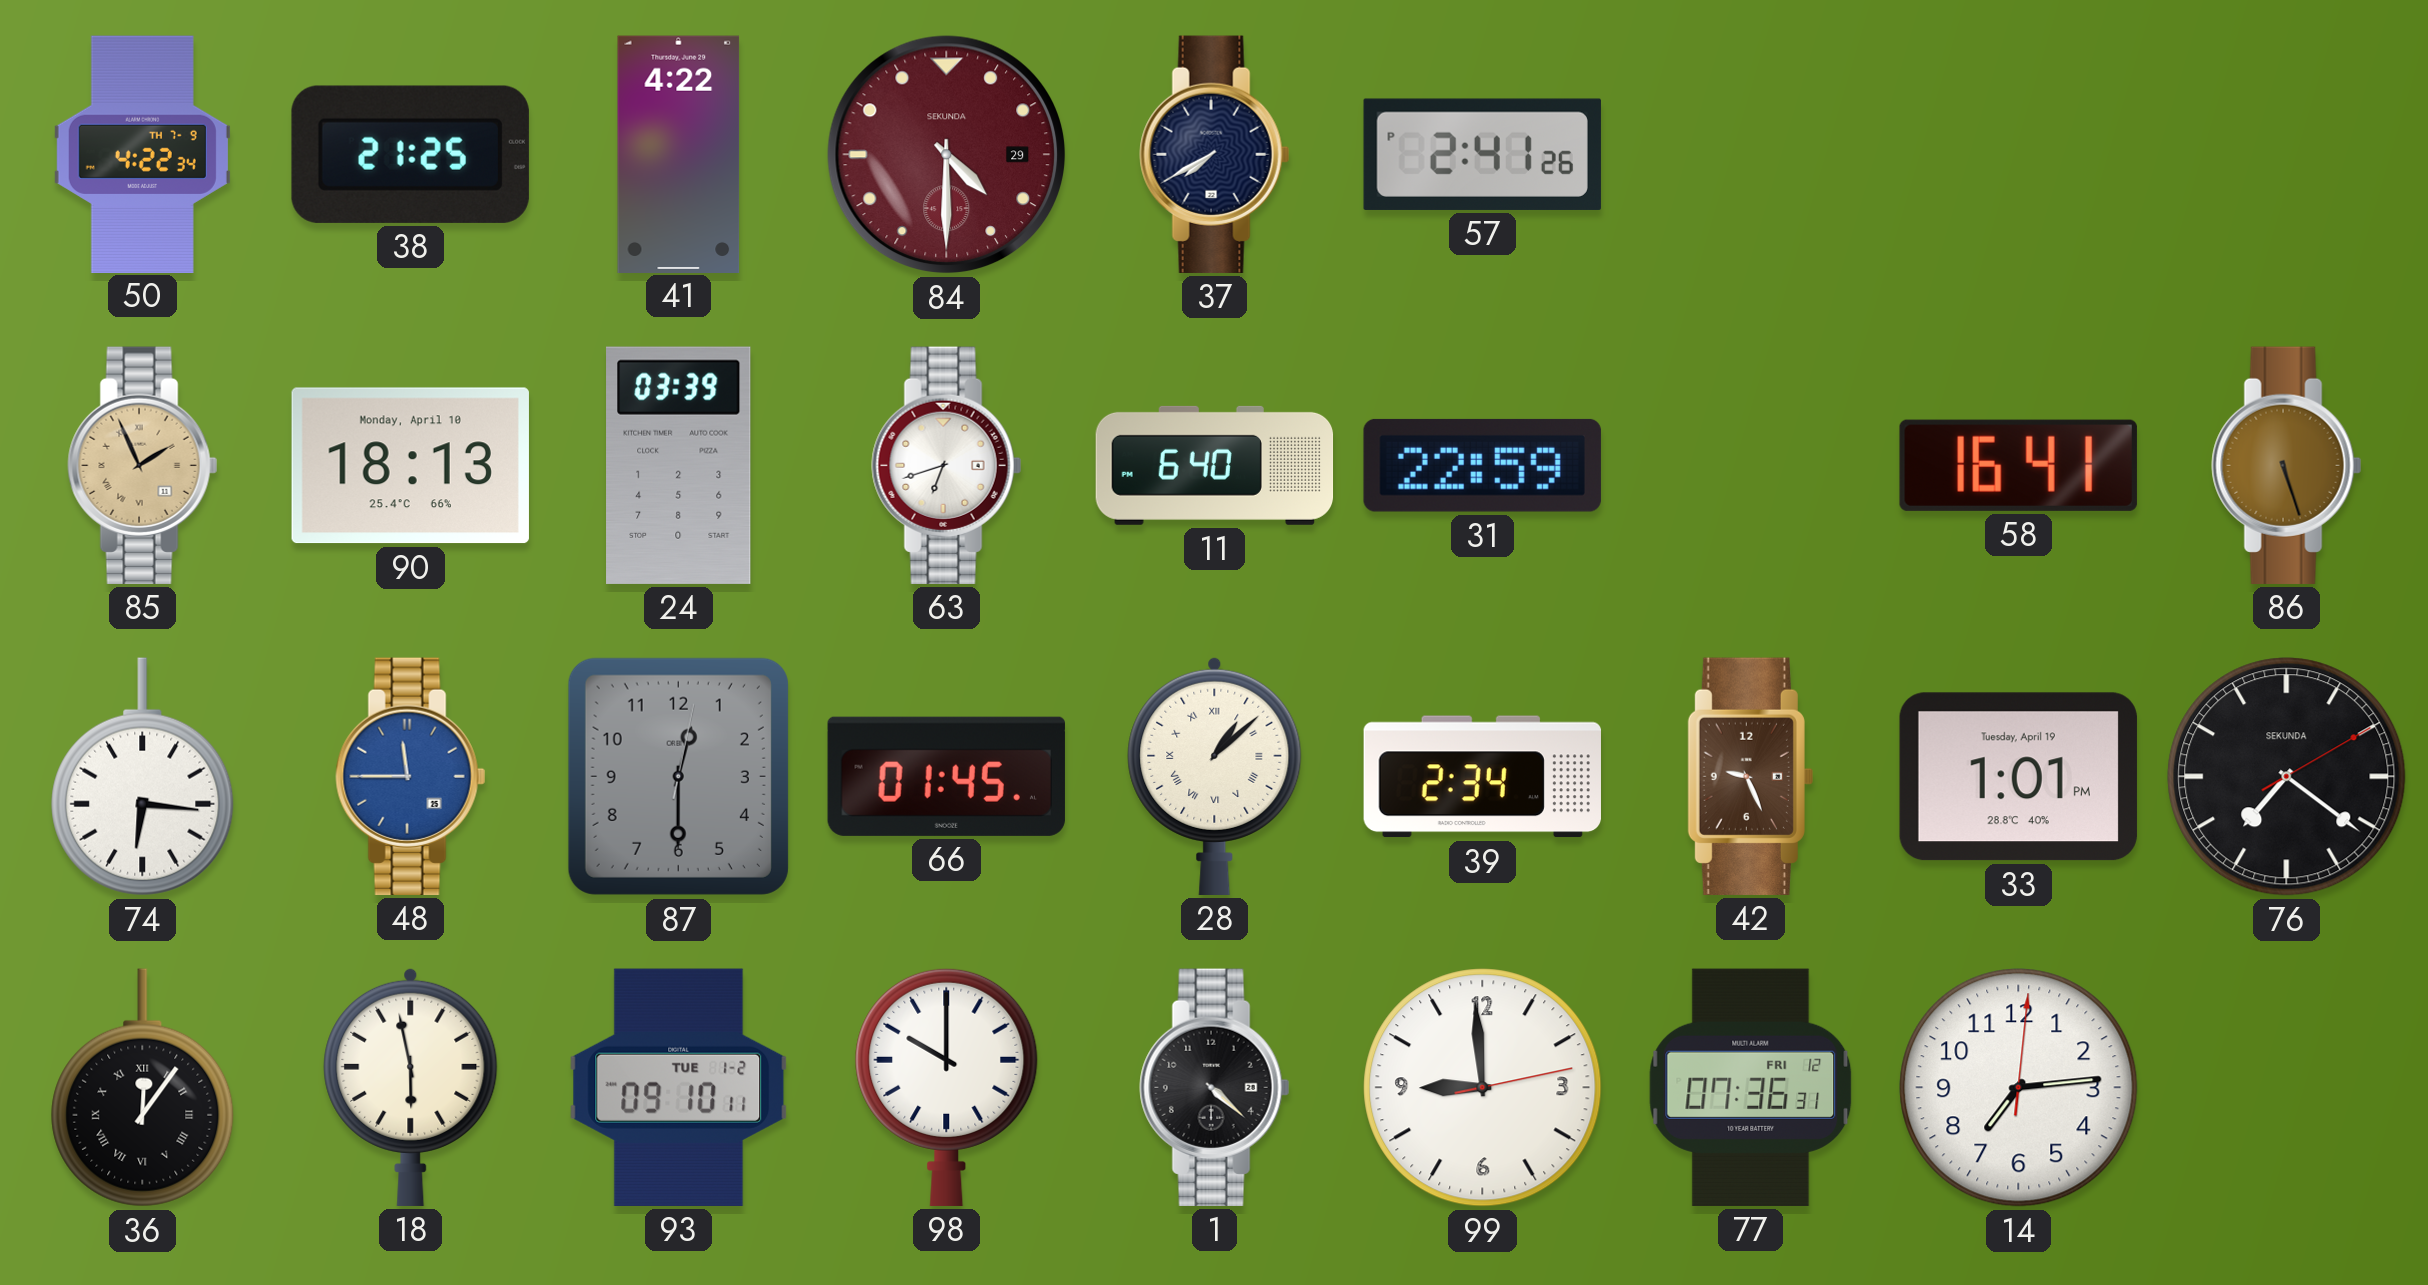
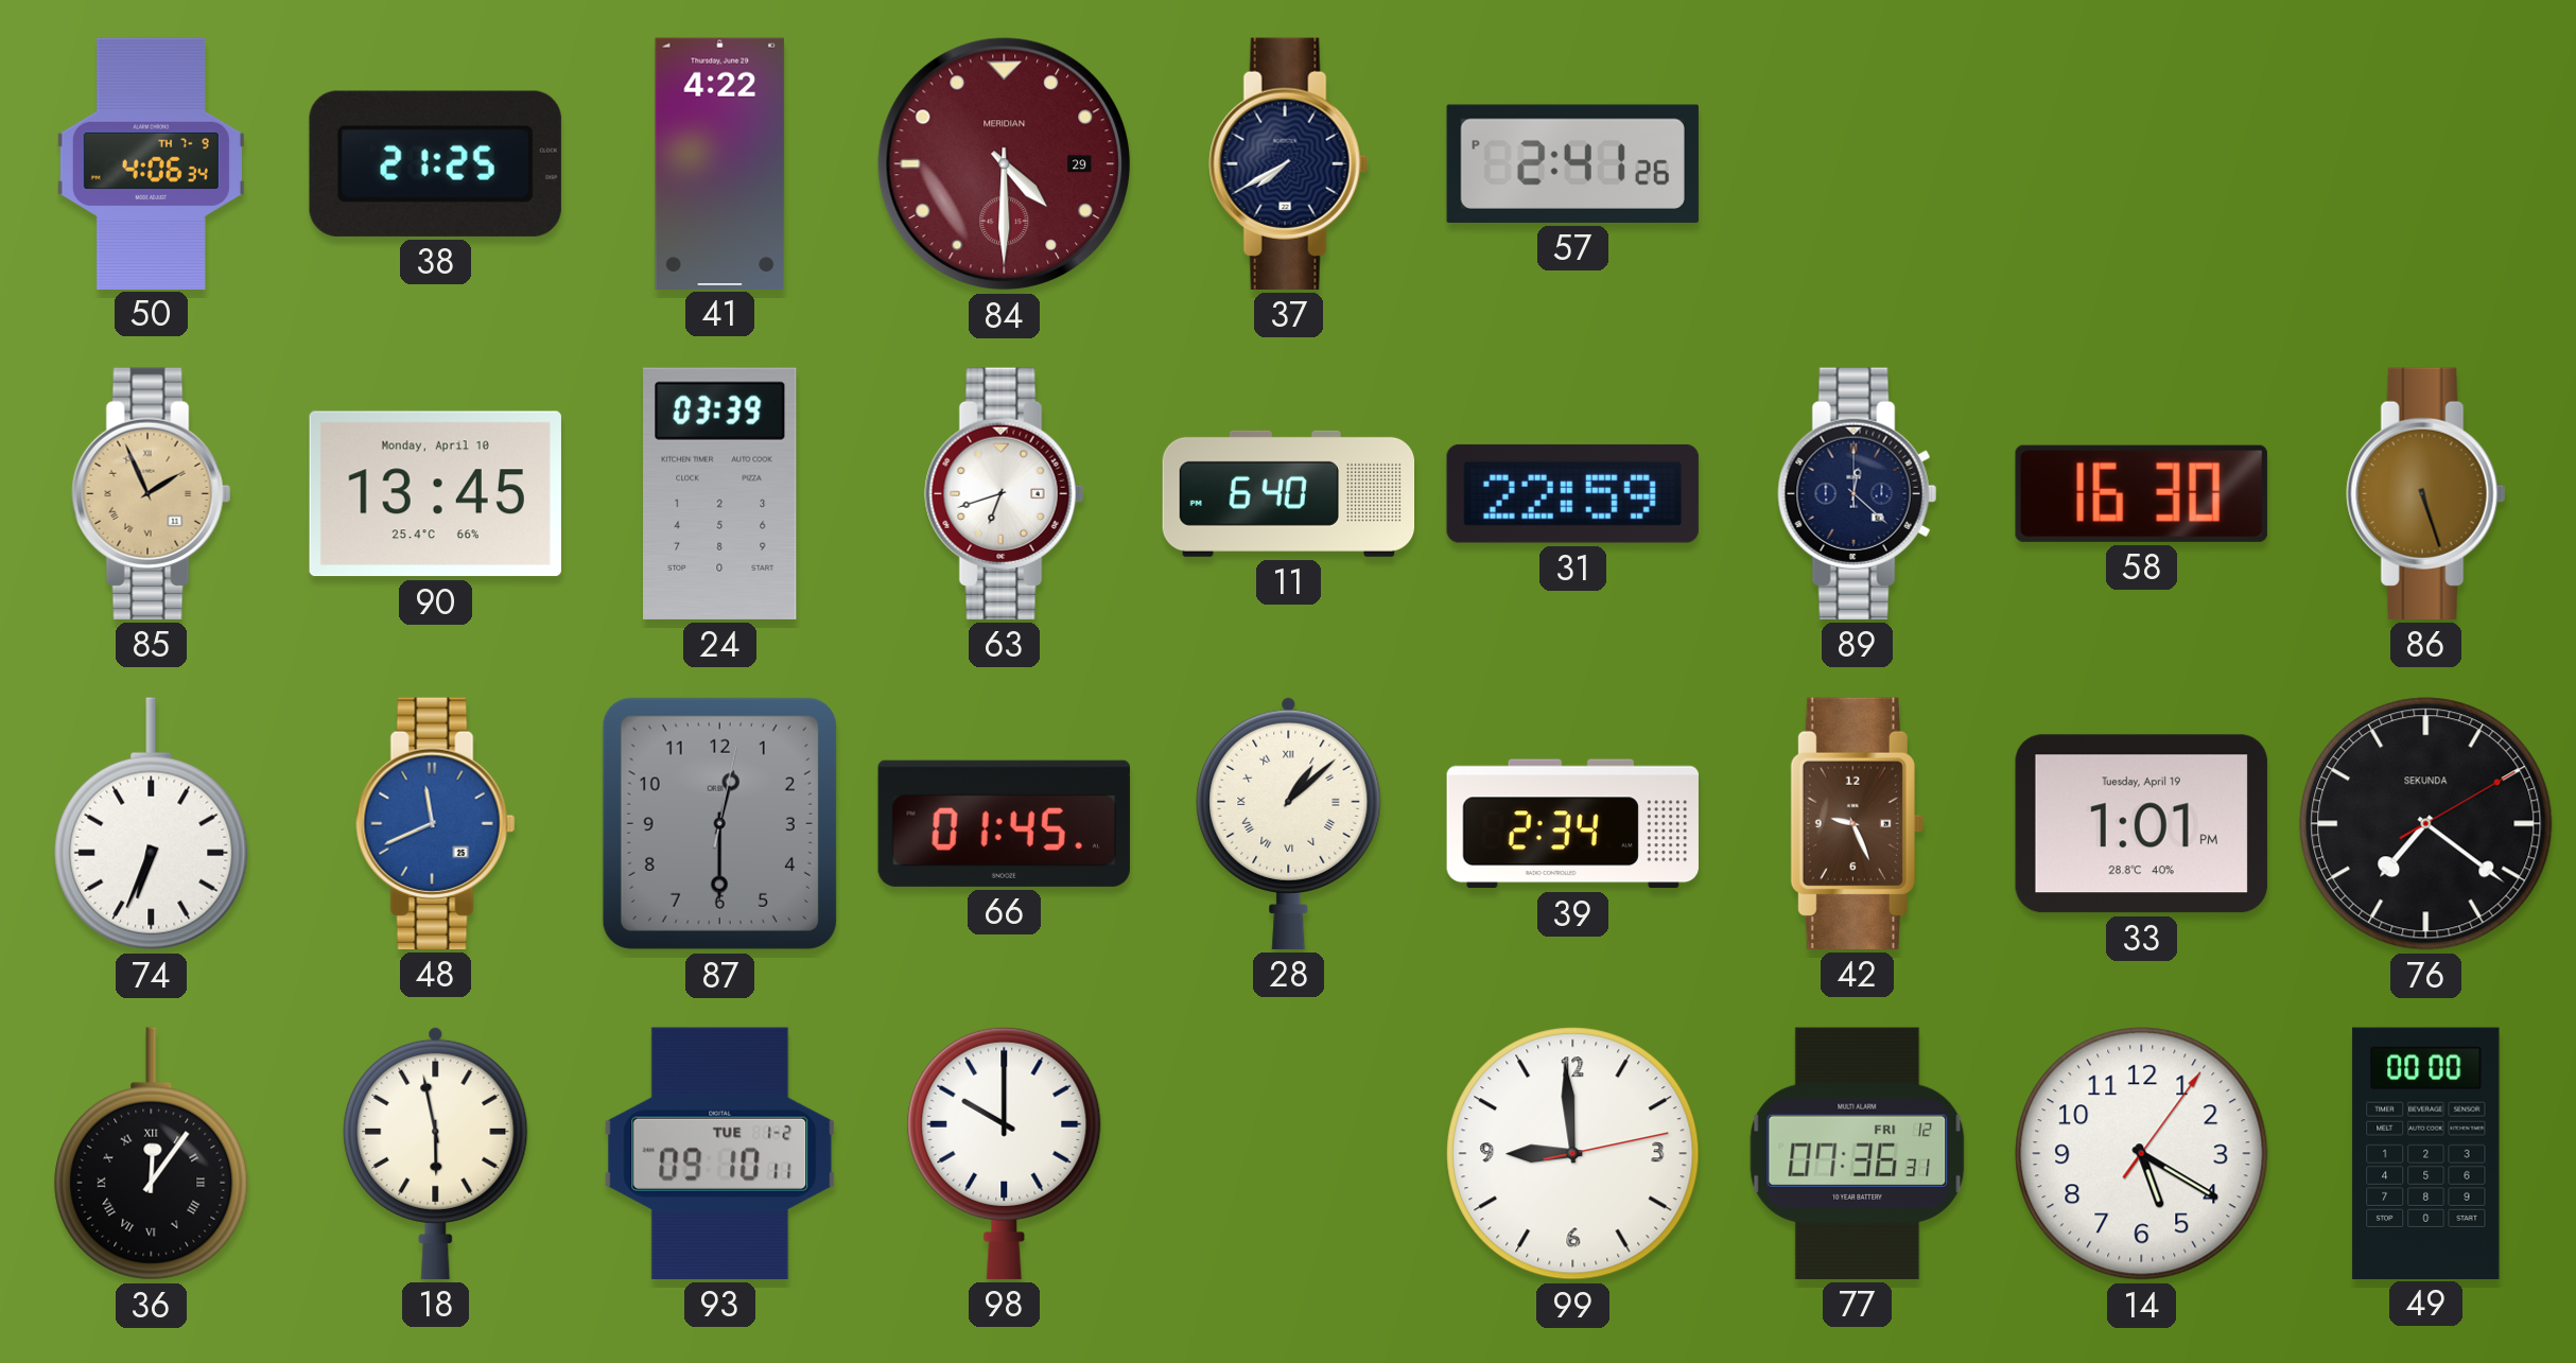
50: 4:22 -> 4:06 (151, 163)
84 brand: SEKUNDA -> MERIDIAN (1005, 164)
90: 18:13 -> 13:45 (435, 494)
89: none -> 12:22 (1858, 493)
58: 16:41 -> 16:30 (2141, 493)
74: 6:16 -> 6:34 (152, 824)
48: 11:45 -> 11:41 (436, 823)
1: 4:22 -> none (1215, 1087)
14: 7:14 -> 5:20 (2142, 1154)
49: none -> 00:00 (2426, 1153)
